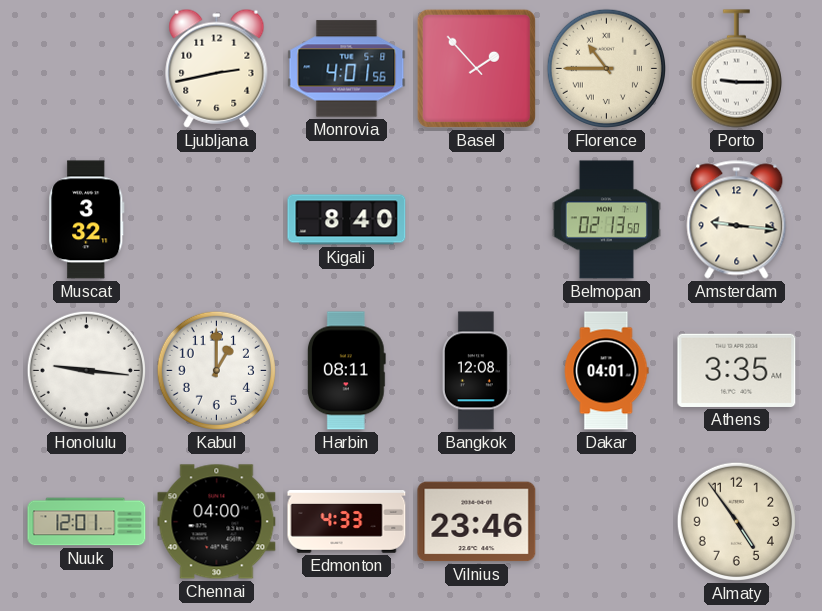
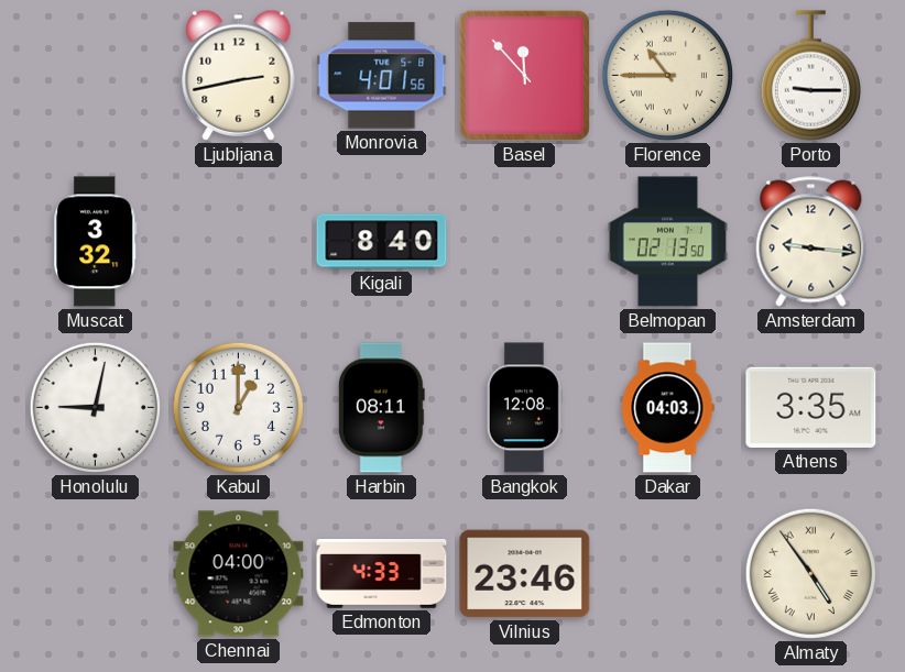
Basel: 1:53 -> 11:53 (524, 75)
Honolulu: 9:16 -> 9:02 (95, 407)
Dakar: 04:01 -> 04:03 (668, 408)
Nuuk: 12:01 -> none (87, 522)
Almaty numerals: Arabic -> Roman (810, 573)
